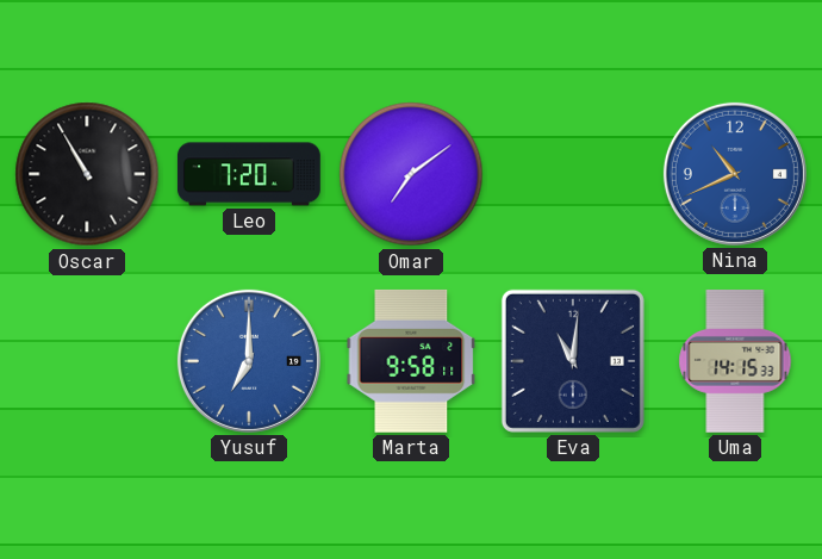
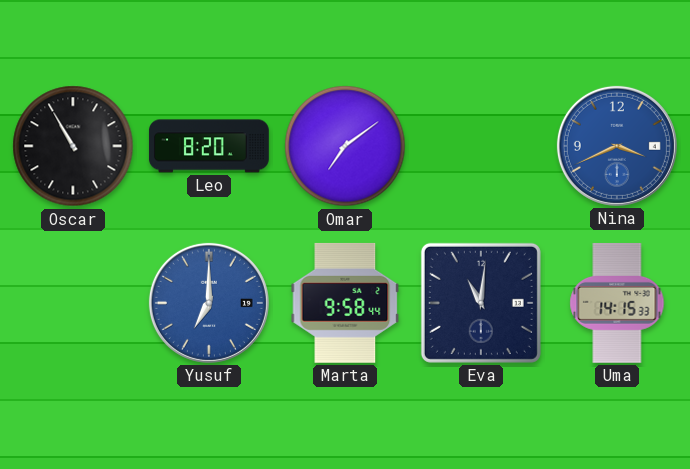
Leo: 7:20 -> 8:20 (209, 146)
Nina: 10:41 -> 3:41 (617, 146)
Marta: 9:58:11 -> 9:58:44 (345, 303)
